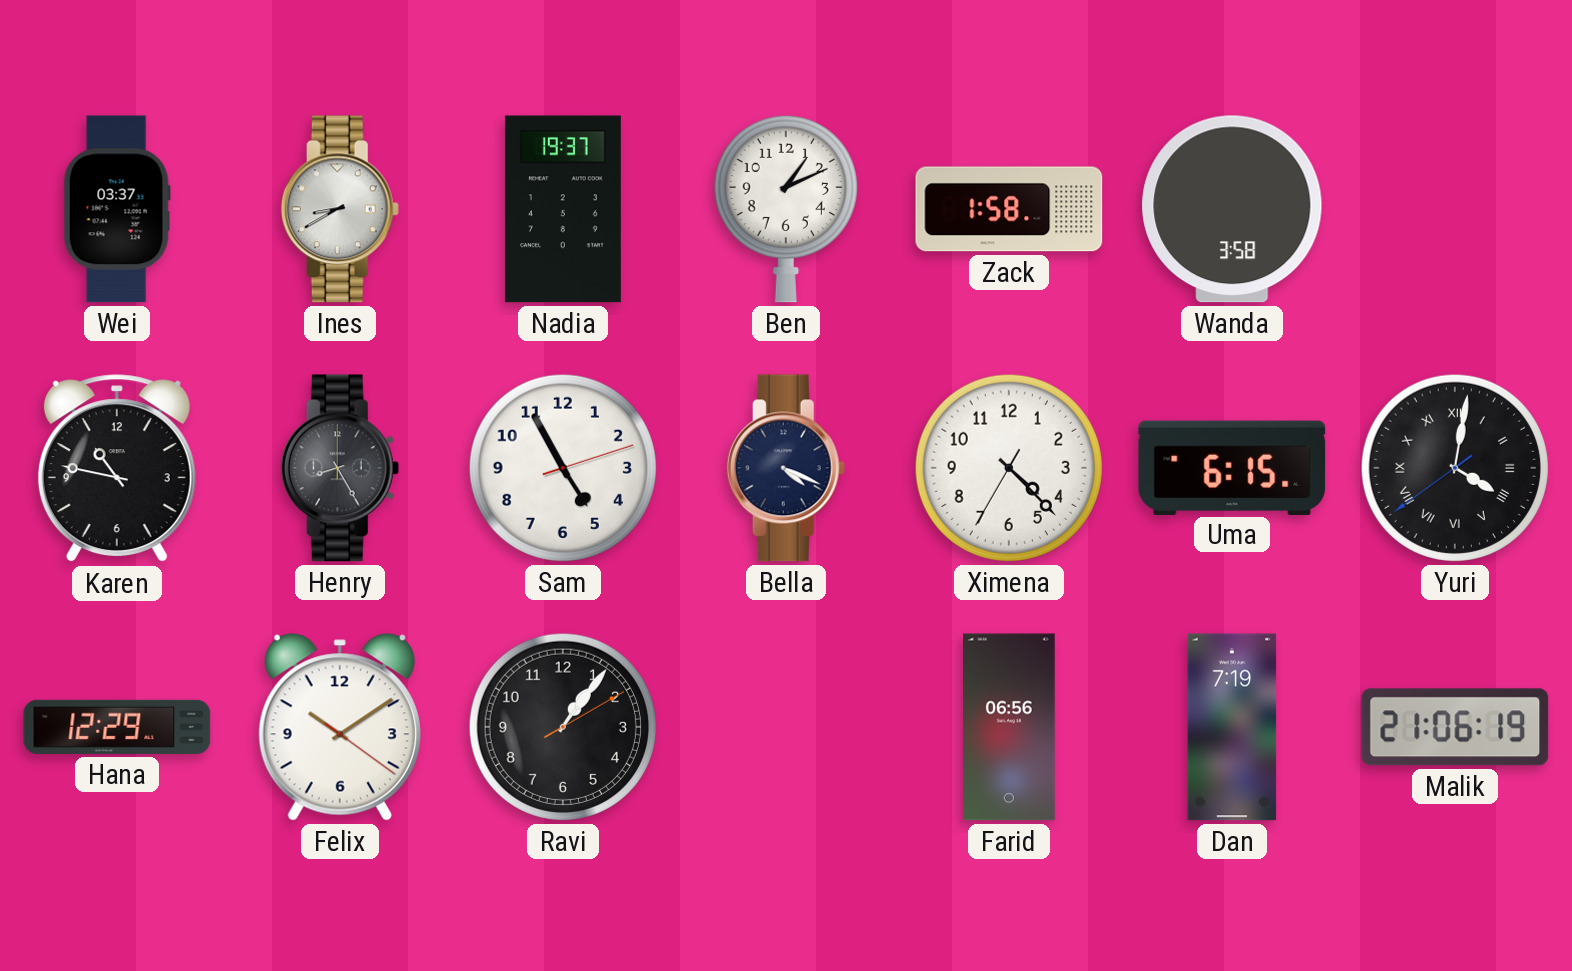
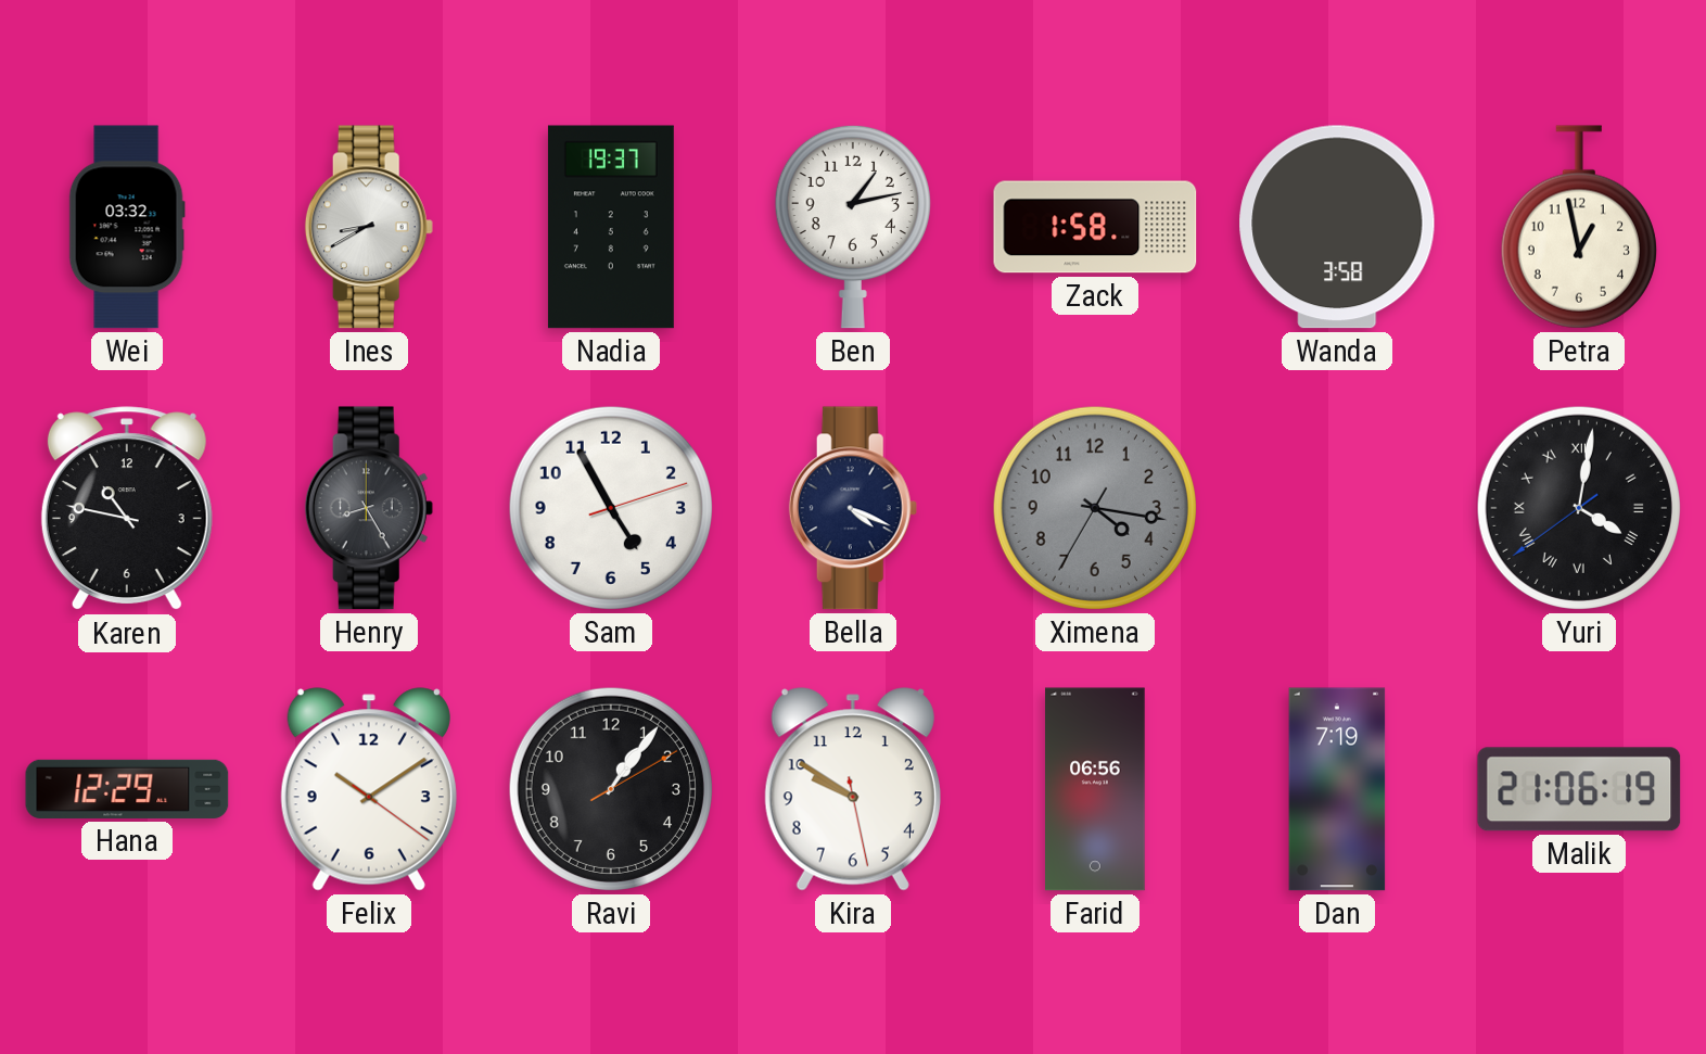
Wei: 03:37 -> 03:32 (127, 227)
Ben: 1:11 -> 1:13 (853, 227)
Petra: none -> 12:58 (1579, 227)
Ximena: 4:22 -> 4:16 (1095, 508)
Ximena dial: white -> grey (1095, 508)
Uma: 6:15 -> none (1232, 467)
Kira: none -> 9:50 (853, 789)
